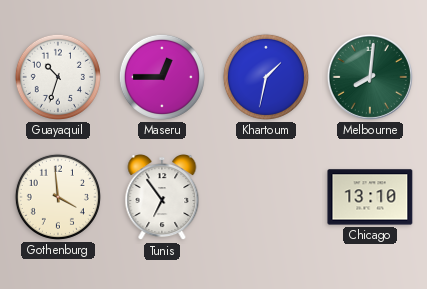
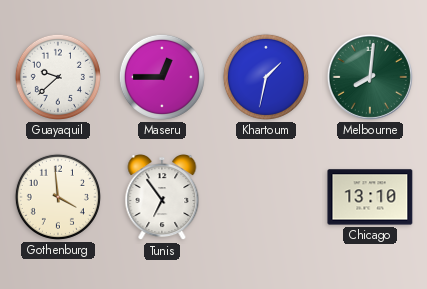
Guayaquil: 10:33 -> 9:38 (58, 77)
